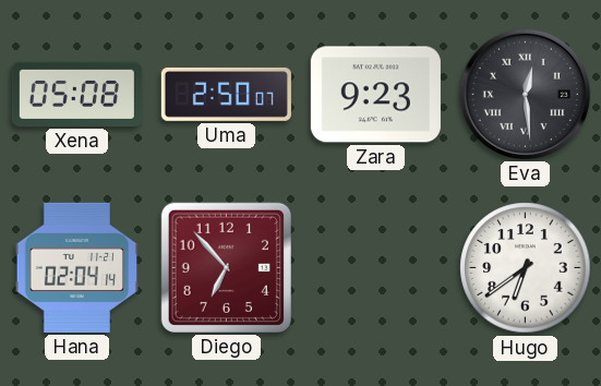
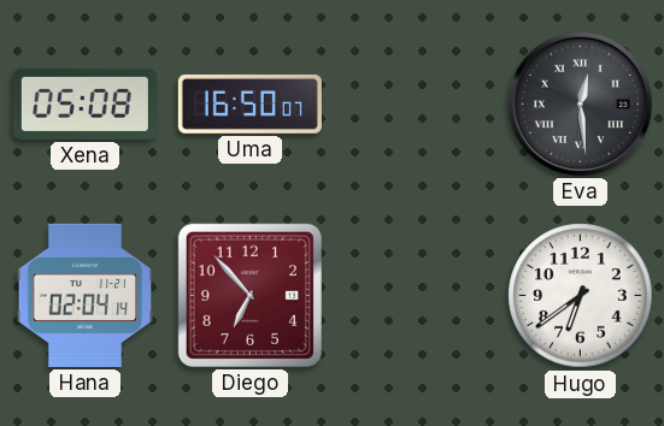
Uma: 2:50 -> 16:50 (249, 103)
Zara: 9:23 -> none (375, 95)
